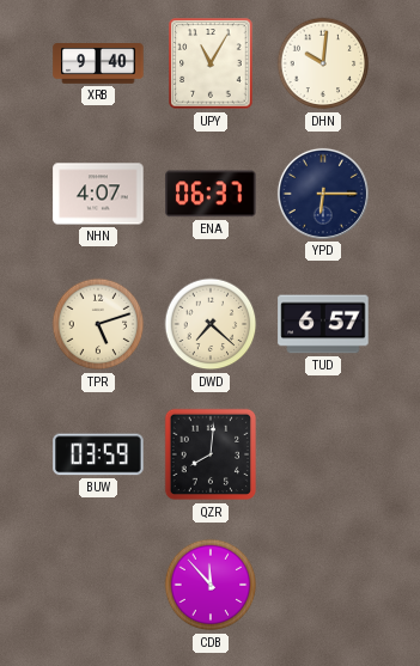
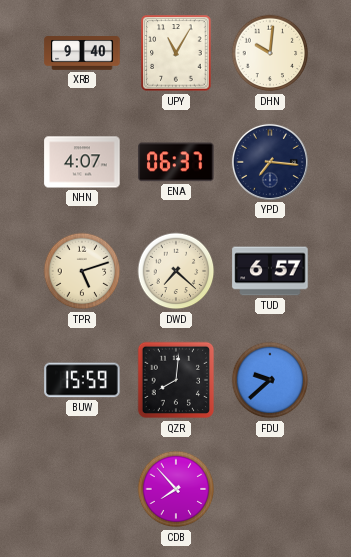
YPD: 6:15 -> 7:16 (270, 162)
BUW: 03:59 -> 15:59 (82, 380)
FDU: none -> 9:38 (270, 380)
CDB: 11:53 -> 7:53 (176, 489)
